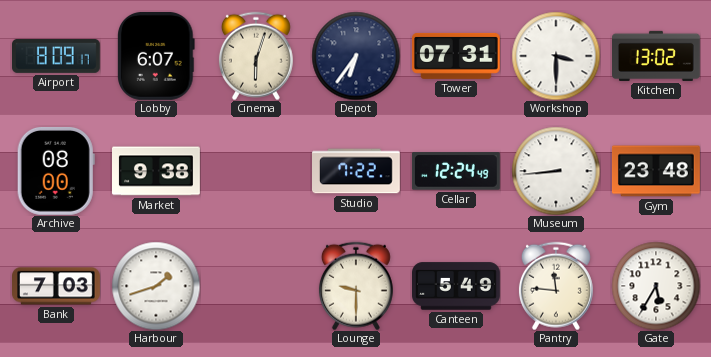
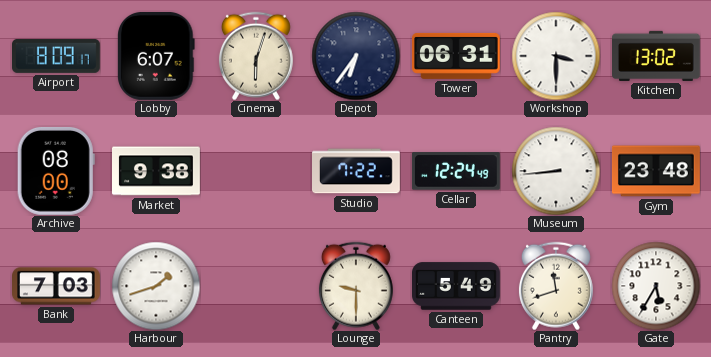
Tower: 07:31 -> 06:31 (457, 56)
Pantry: 11:46 -> 11:42 (556, 286)
